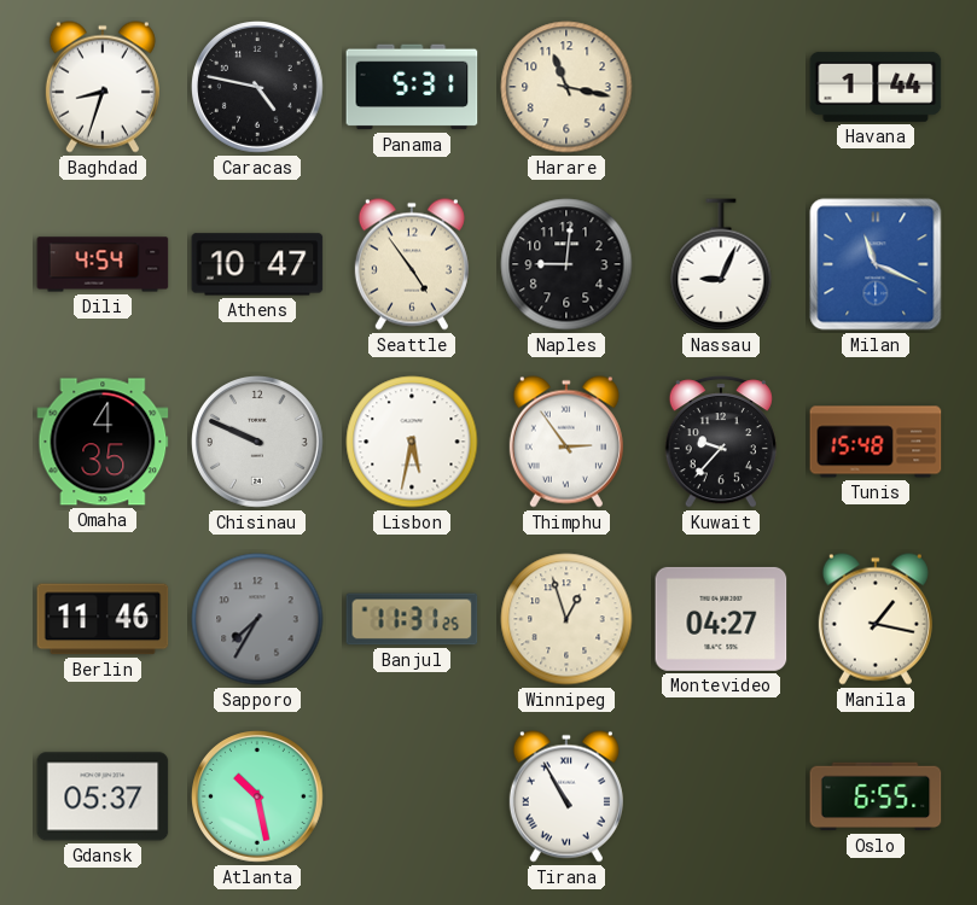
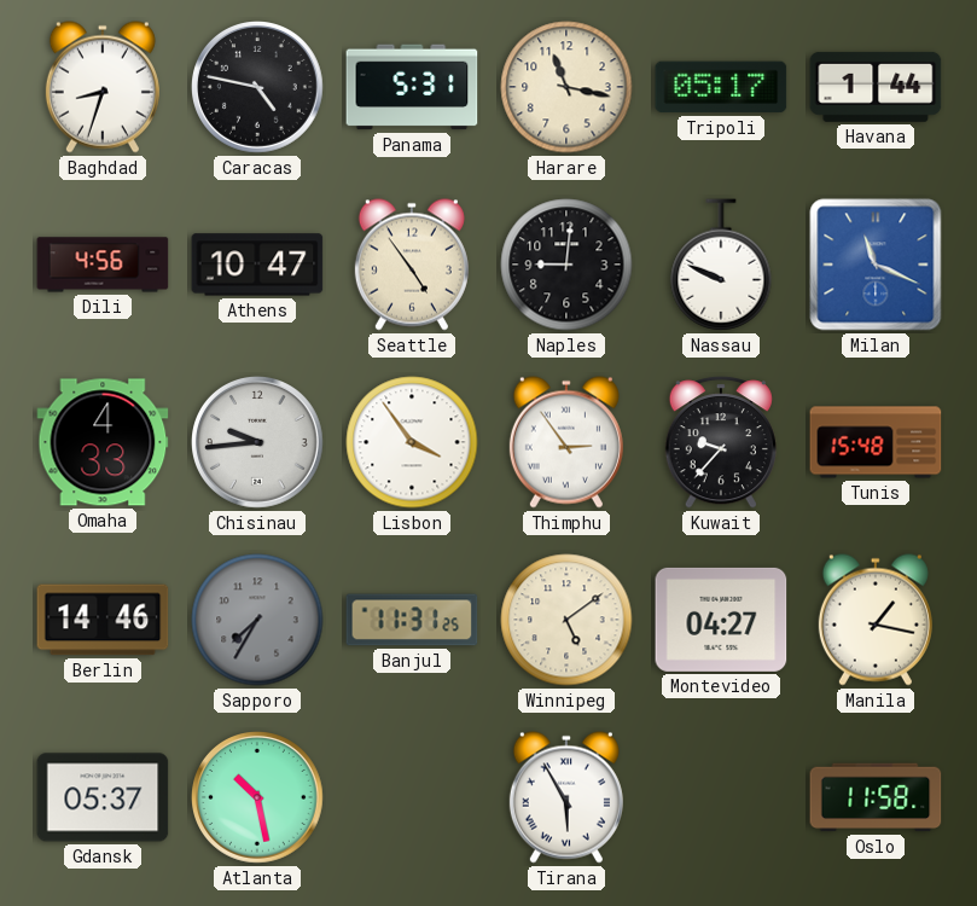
Tripoli: none -> 05:17 (721, 87)
Dili: 4:54 -> 4:56 (103, 265)
Nassau: 9:04 -> 9:49 (721, 265)
Omaha: 4:35 -> 4:33 (103, 442)
Chisinau: 9:49 -> 9:44 (258, 443)
Lisbon: 5:32 -> 3:54 (412, 442)
Berlin: 11:46 -> 14:46 (103, 620)
Winnipeg: 12:57 -> 5:09 (566, 620)
Tirana: 10:55 -> 5:55 (566, 797)
Oslo: 6:55 -> 11:58 (876, 797)
